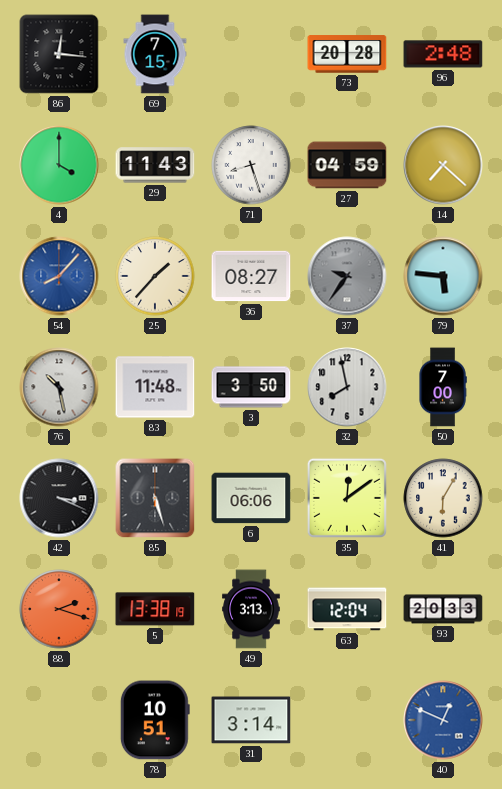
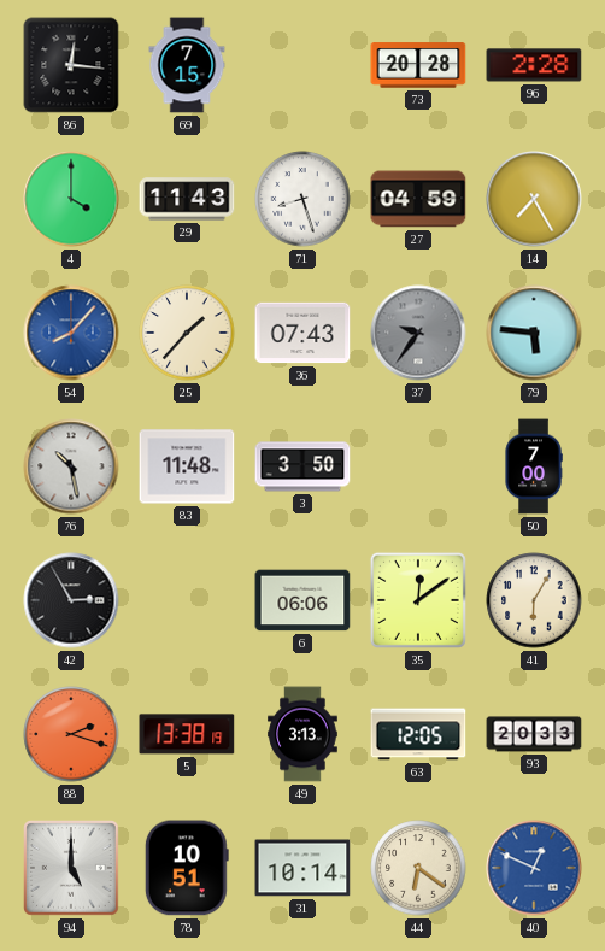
96: 2:48 -> 2:28 (534, 65)
14: 7:22 -> 7:25 (534, 199)
36: 08:27 -> 07:43 (302, 333)
32: 7:58 -> none (347, 387)
42: 3:19 -> 2:55 (71, 600)
85: 5:27 -> none (155, 498)
63: 12:04 -> 12:05 (418, 734)
94: none -> 5:00 (72, 869)
31: 3:14 -> 10:14 (302, 868)
44: none -> 6:21 (418, 868)
